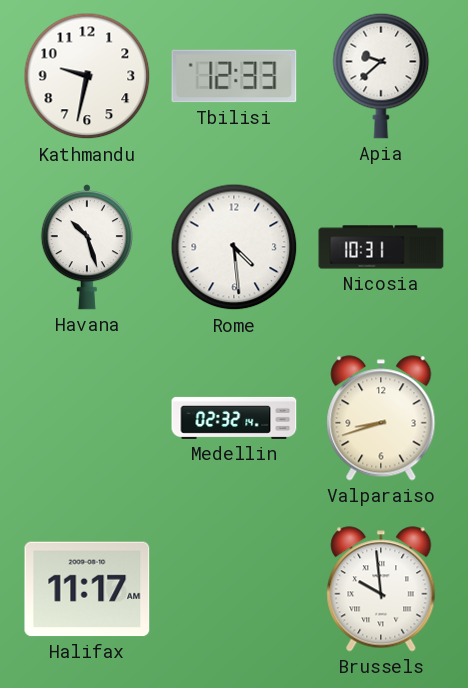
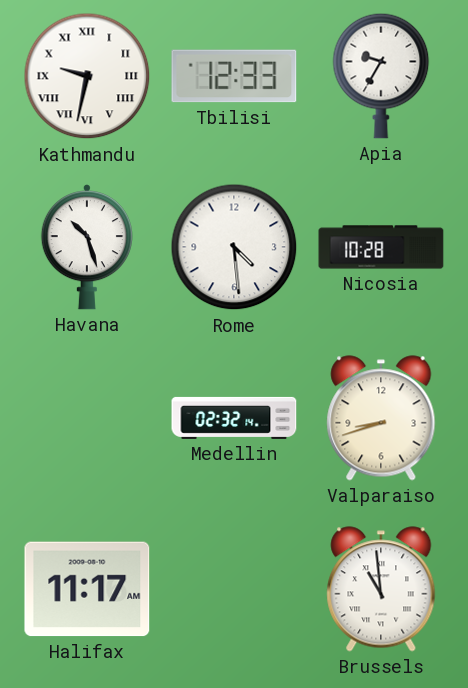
Kathmandu numerals: Arabic -> Roman (87, 76)
Apia: 9:38 -> 9:35 (381, 76)
Nicosia: 10:31 -> 10:28 (381, 247)
Brussels: 9:59 -> 10:59 (381, 589)
